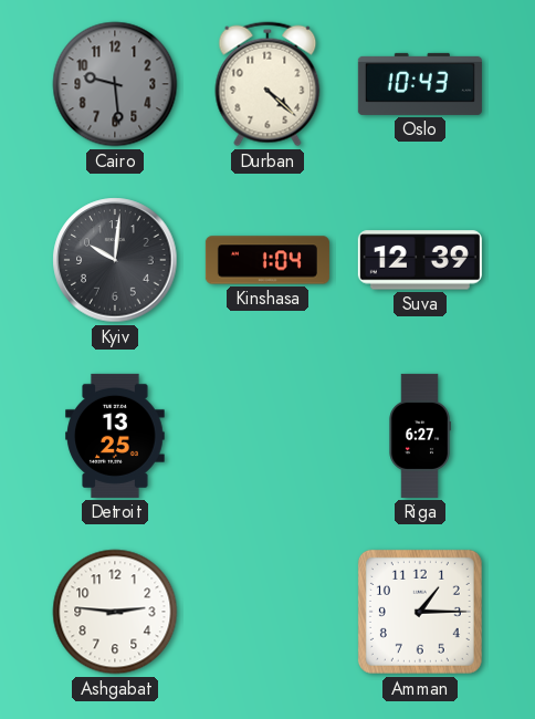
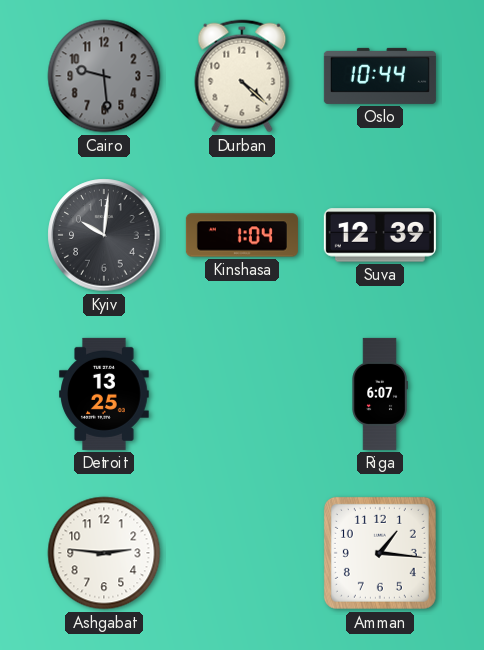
Oslo: 10:43 -> 10:44 (380, 76)
Riga: 6:27 -> 6:07 (380, 394)
Amman: 1:15 -> 1:16 (380, 553)
